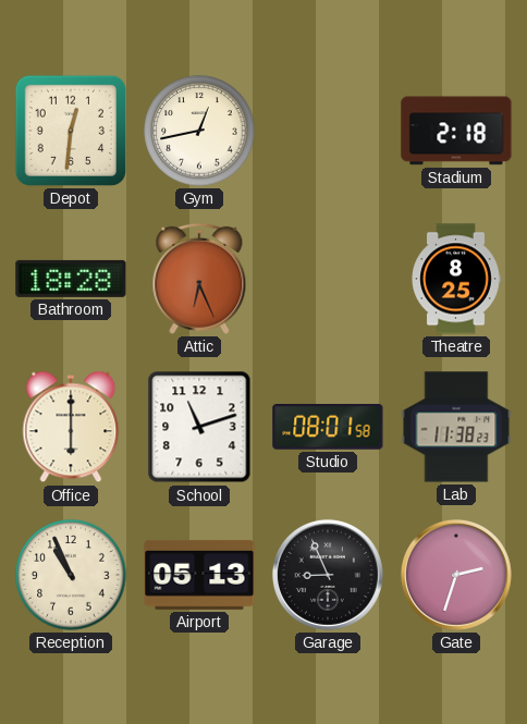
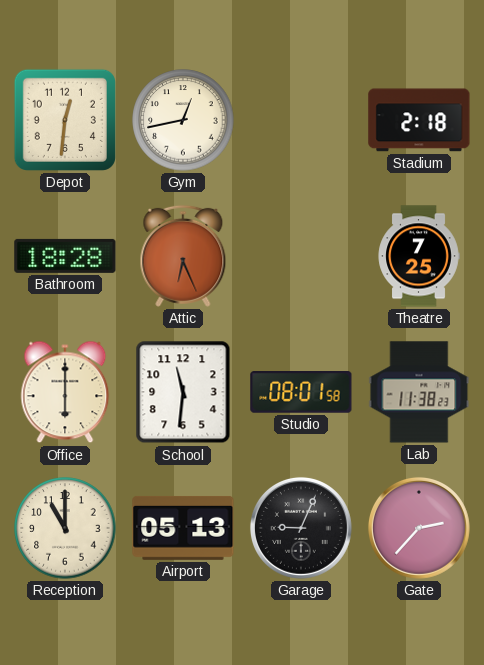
Theatre: 8:25 -> 7:25 (419, 256)
School: 11:12 -> 11:31 (183, 392)
Reception: 10:56 -> 11:00 (65, 528)
Garage: 8:56 -> 9:04 (301, 528)
Gate: 2:33 -> 2:37 (419, 528)
